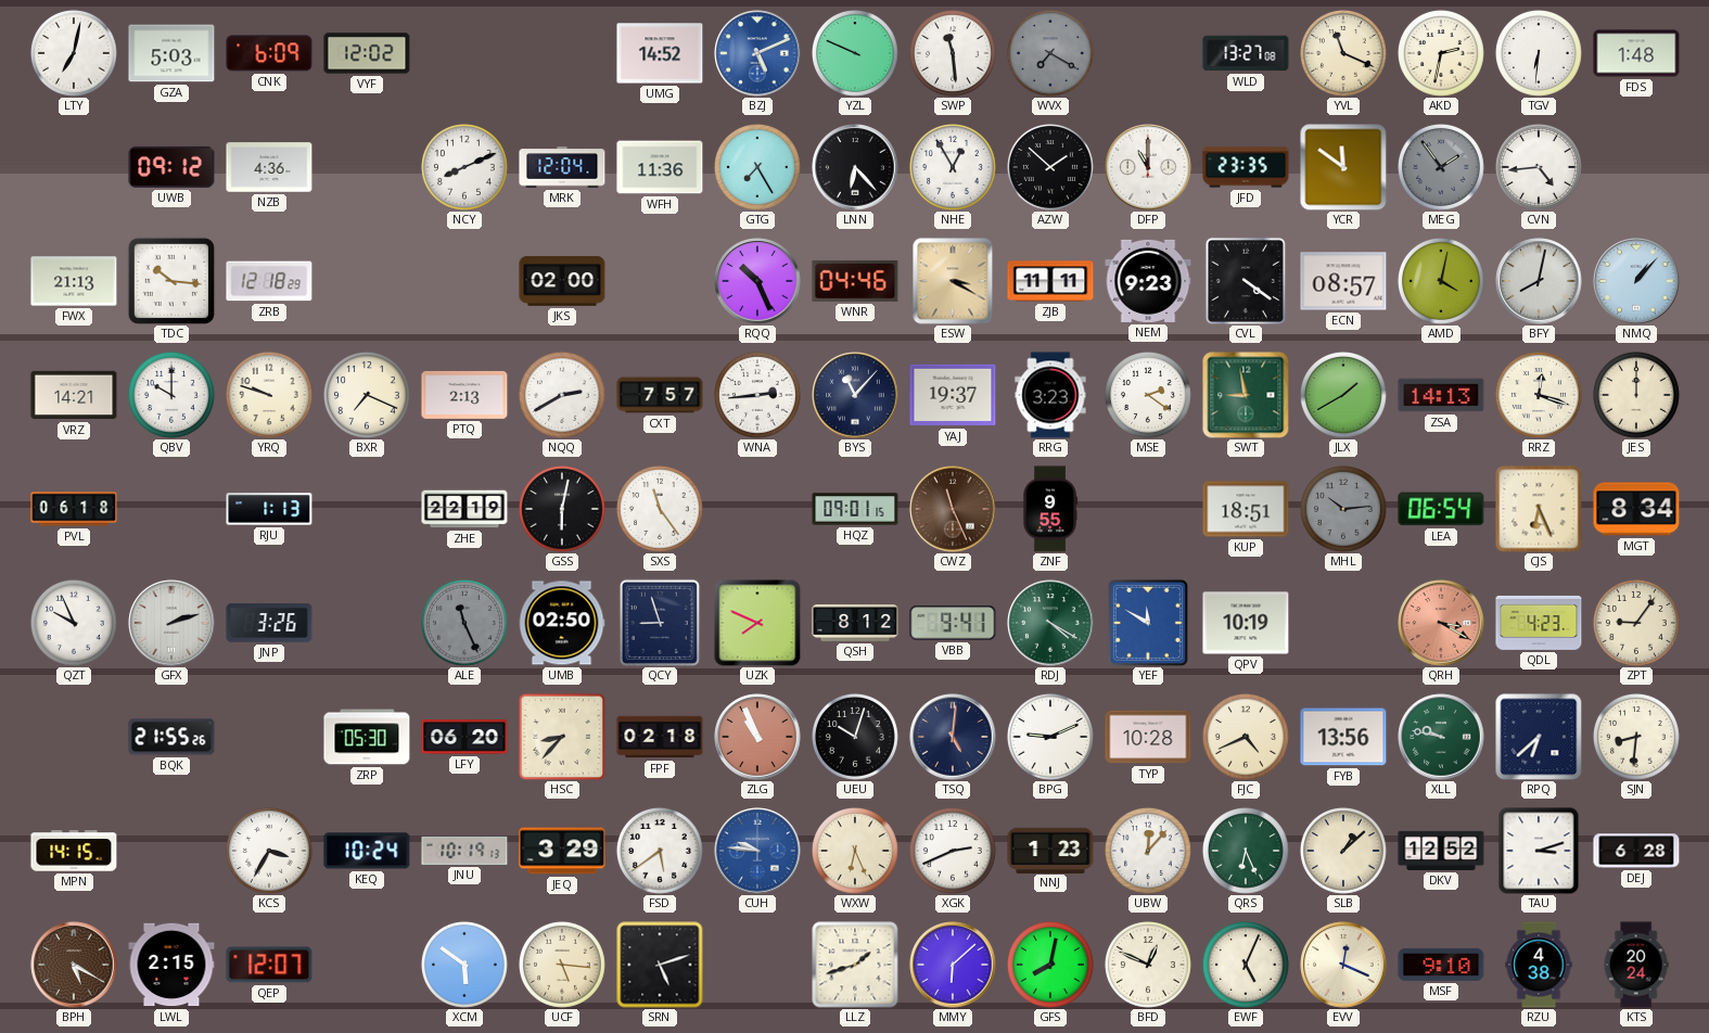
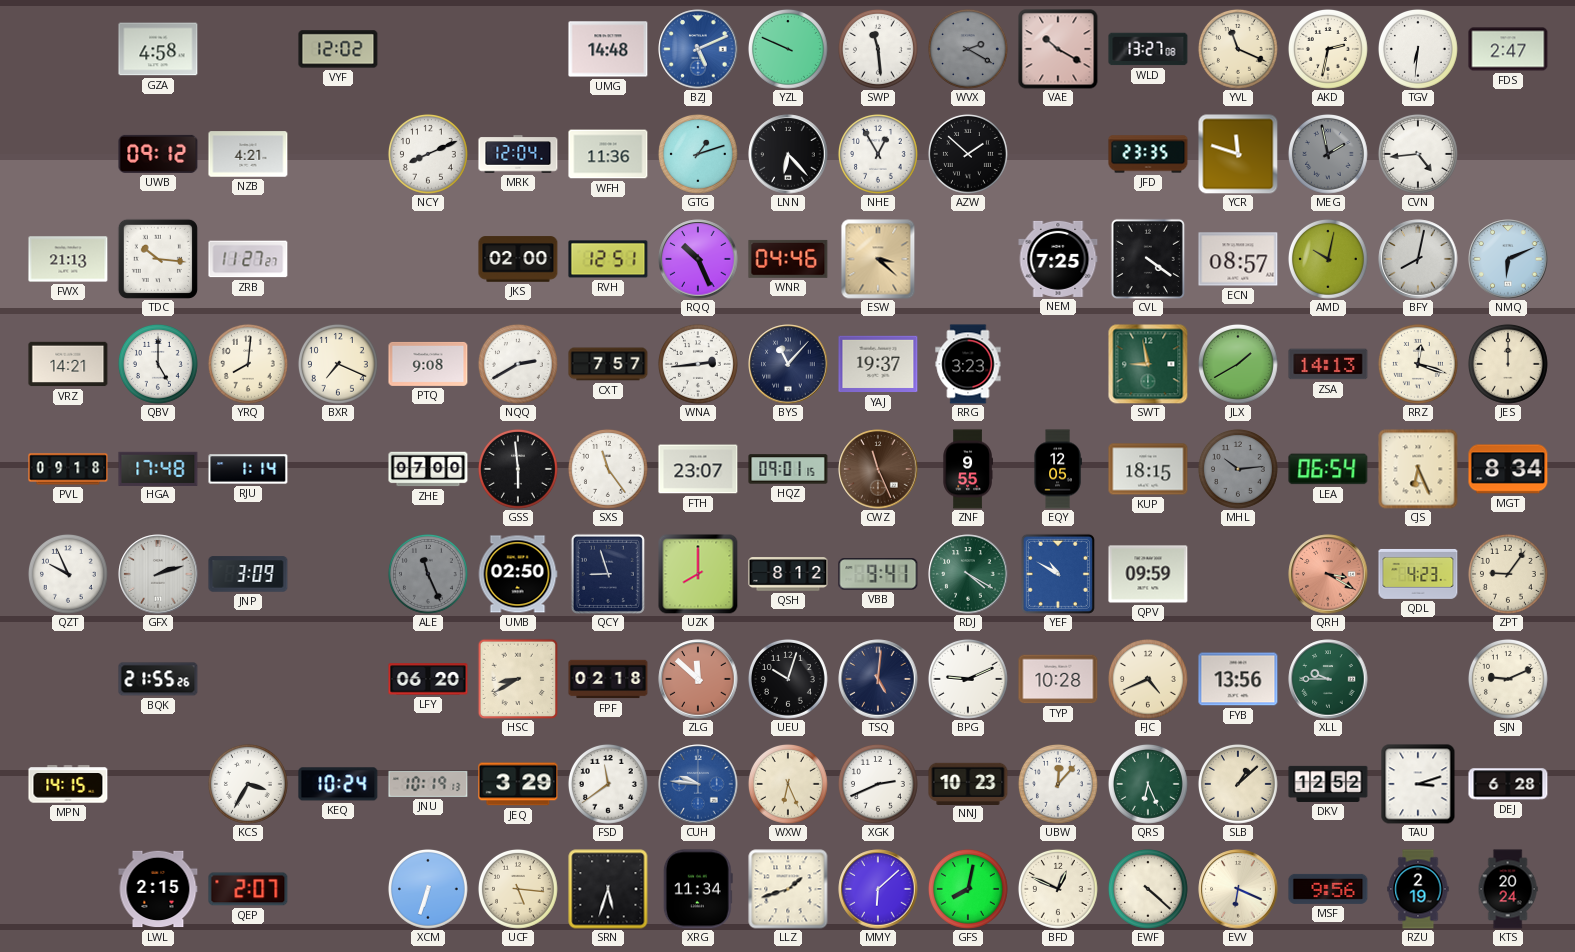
LTY: 7:02 -> none (74, 53)
GZA: 5:03 -> 4:58 (158, 49)
CNK: 6:09 -> none (269, 53)
UMG: 14:52 -> 14:48 (608, 49)
WVX: 7:20 -> 2:20 (968, 49)
VAE: none -> 10:20 (1058, 49)
FDS: 1:48 -> 2:47 (1508, 49)
NZB: 4:36 -> 4:21 (248, 154)
GTG: 7:25 -> 1:12 (698, 154)
DFP: 11:00 -> none (1148, 167)
YCR: 11:51 -> 11:48 (1238, 154)
MEG: 1:54 -> 1:58 (1328, 154)
ZRB: 12:18 -> 11:27 (248, 259)
RVH: none -> 12:51 (608, 259)
ESW: 3:20 -> 3:22 (878, 259)
ZJB: 11:11 -> none (1050, 281)
NEM: 9:23 -> 7:25 (1058, 259)
AMD: 4:02 -> 10:02 (1328, 259)
NMQ: 1:07 -> 6:11 (1508, 259)
QBV: 10:00 -> 5:00 (158, 364)
YRQ: 9:48 -> 8:01 (248, 364)
PTQ: 2:13 -> 9:08 (428, 364)
MSE: 2:21 -> none (1148, 395)
PVL: 06:18 -> 09:18 (68, 469)
HGA: none -> 17:48 (158, 468)
RJU: 1:13 -> 1:14 (248, 469)
ZHE: 22:19 -> 07:00 (428, 469)
GSS: 6:02 -> 5:59 (518, 469)
FTH: none -> 23:07 (698, 469)
EQY: none -> 12:05 (1058, 469)
KUP: 18:51 -> 18:15 (1148, 469)
JNP: 3:26 -> 3:09 (248, 574)
UZK: 7:49 -> 8:00 (698, 574)
YEF: 11:50 -> 10:50 (1058, 574)
QPV: 10:19 -> 09:59 (1148, 574)
ZRP: 05:30 -> none (367, 737)
HSC: 8:37 -> 8:40 (518, 679)
ZLG: 10:56 -> 11:52 (698, 679)
XLL: 9:47 -> 9:45 (1328, 679)
RPQ: 6:38 -> none (1539, 737)
SJN: 8:31 -> 9:11 (1508, 679)
FSD: 5:39 -> 11:39 (608, 784)
NNJ: 1:23 -> 10:23 (968, 783)
BPH: 5:20 -> none (74, 965)
QEP: 12:07 -> 2:07 (248, 889)
XCM: 5:51 -> 6:33 (428, 889)
SRN: 5:12 -> 5:33 (608, 889)
XRG: none -> 11:34 (698, 889)
EWF: 5:04 -> 4:22 (1148, 889)
EVV: 12:19 -> 6:19 (1238, 889)
MSF: 9:10 -> 9:56 (1328, 889)
RZU: 4:38 -> 2:19 (1418, 889)
